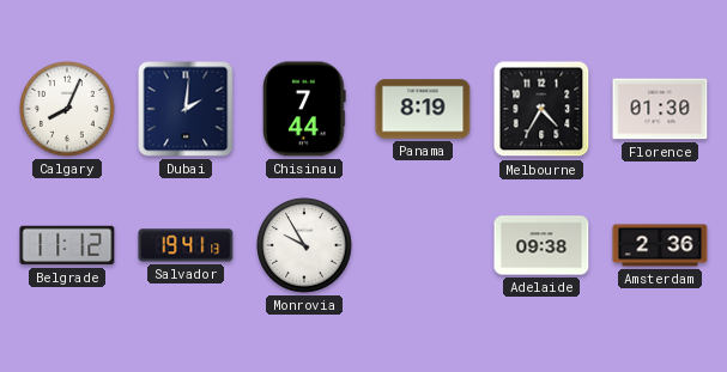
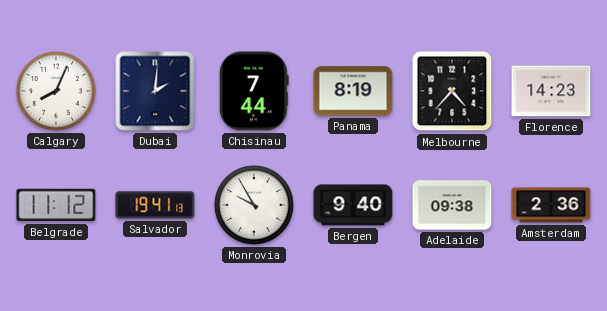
Melbourne: 4:35 -> 4:37 (452, 91)
Florence: 01:30 -> 14:23 (551, 91)
Bergen: none -> 9:40 (353, 205)
